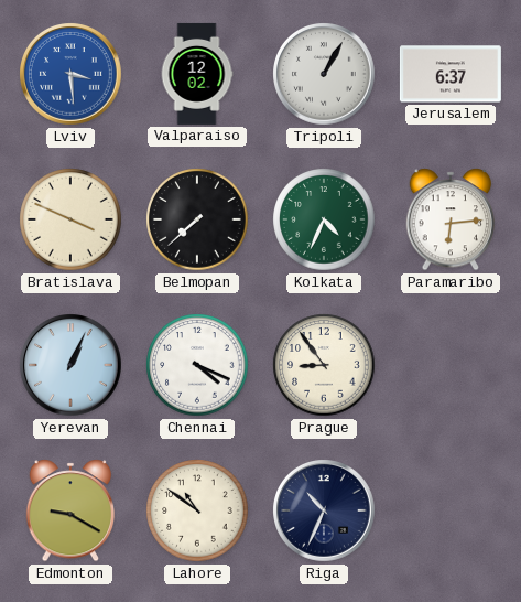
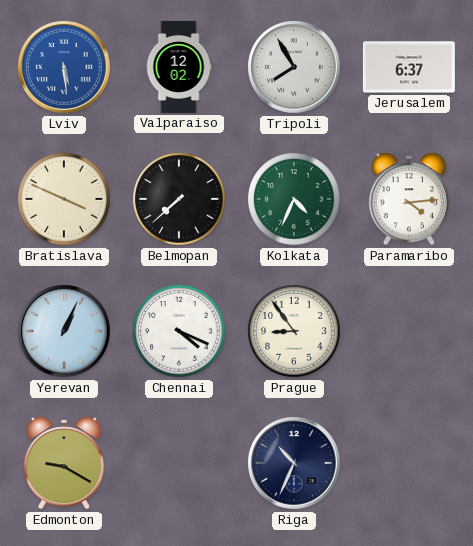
Lviv: 3:29 -> 5:29 (65, 68)
Tripoli: 1:05 -> 7:55 (295, 68)
Paramaribo: 6:14 -> 4:14 (409, 199)
Lahore: 10:51 -> none (197, 510)
